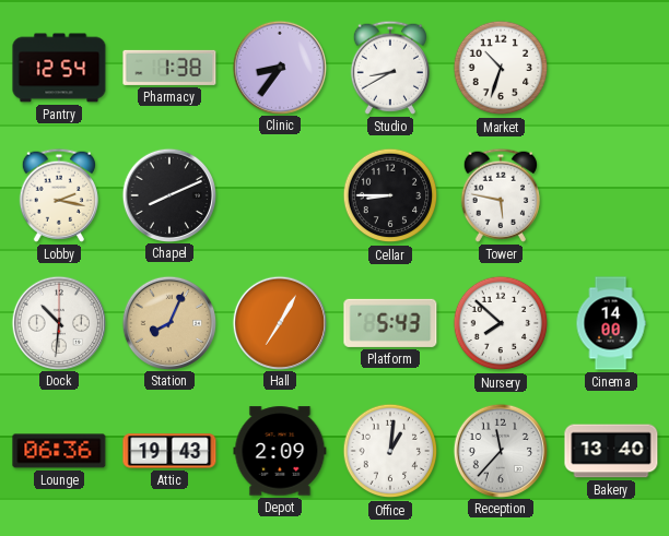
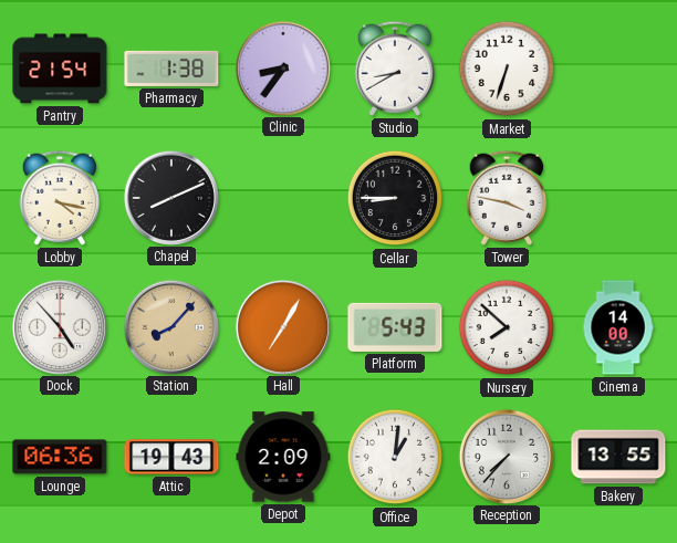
Pantry: 12:54 -> 21:54 (60, 69)
Market: 10:33 -> 6:33 (507, 69)
Lobby: 2:17 -> 4:17 (60, 198)
Tower: 5:47 -> 3:47 (507, 198)
Dock: 10:31 -> 4:53 (59, 326)
Station: 8:04 -> 8:07 (170, 326)
Reception: 11:37 -> 7:37 (506, 456)
Bakery: 13:40 -> 13:55 (618, 457)
